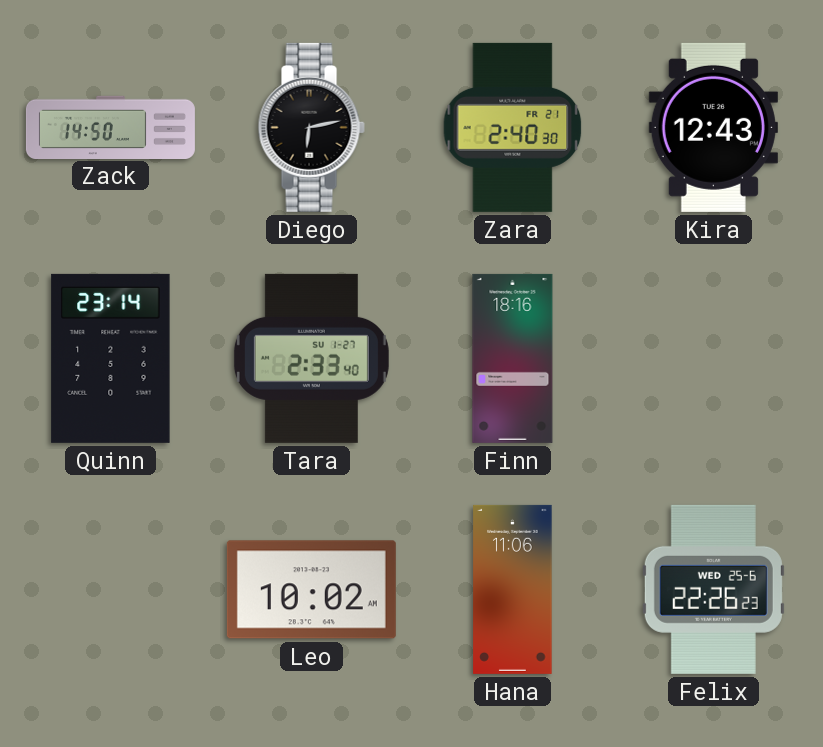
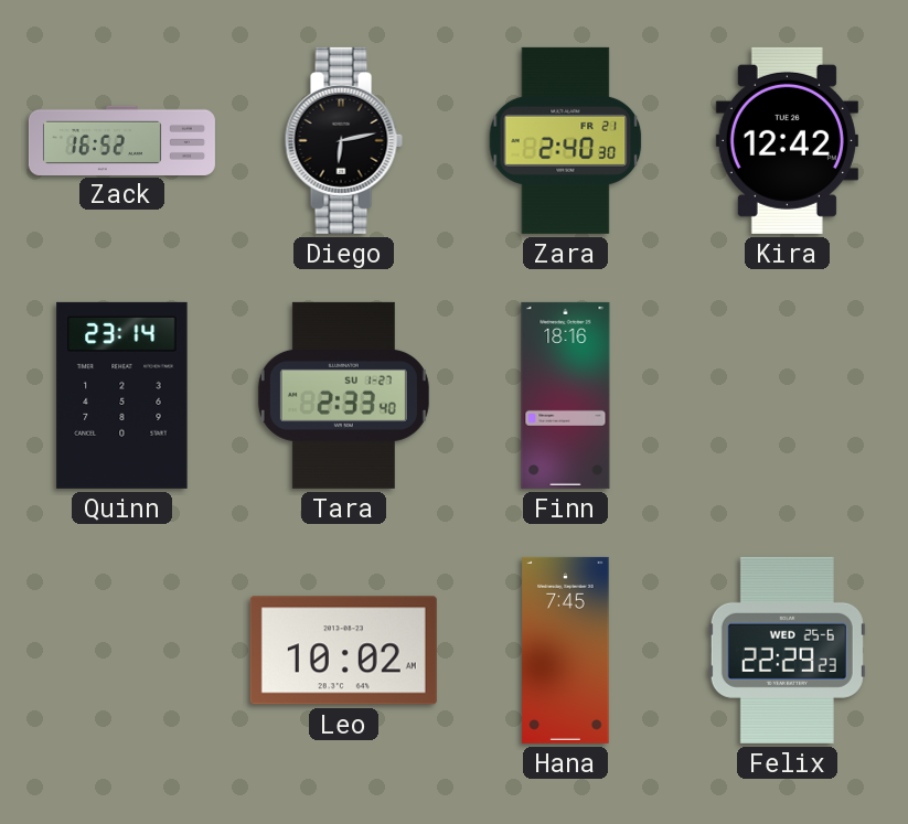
Zack: 14:50 -> 16:52 (121, 140)
Kira: 12:43 -> 12:42 (787, 140)
Hana: 11:06 -> 7:45 (566, 650)
Felix: 22:26 -> 22:29 (787, 650)
